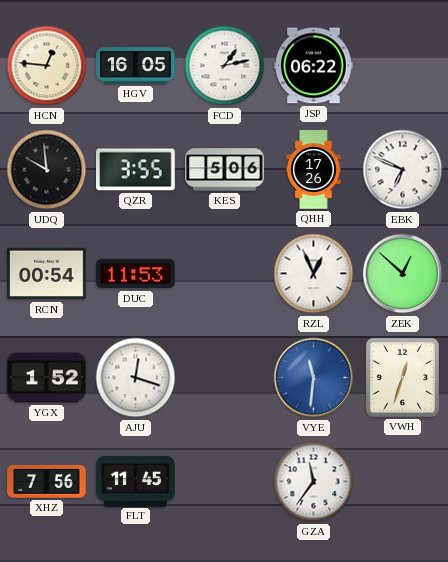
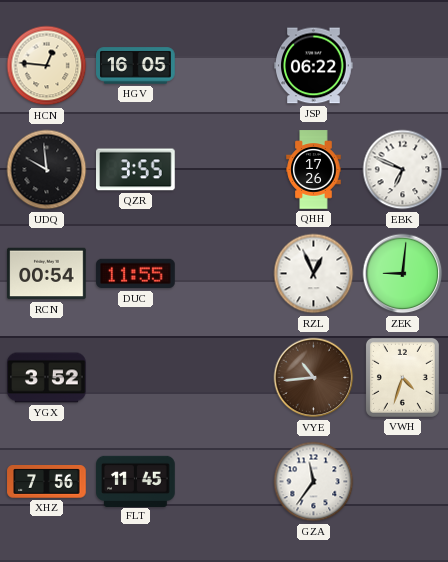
FCD: 1:13 -> none (225, 66)
KES: 5:06 -> none (225, 170)
DUC: 11:53 -> 11:55 (136, 274)
ZEK: 12:52 -> 9:01 (403, 274)
YGX: 1:52 -> 3:52 (47, 378)
AJU: 12:18 -> none (136, 378)
VYE: 11:31 -> 10:44 (314, 378)
VYE dial: blue -> brown (314, 378)
VWH: 12:33 -> 4:33 (402, 377)
